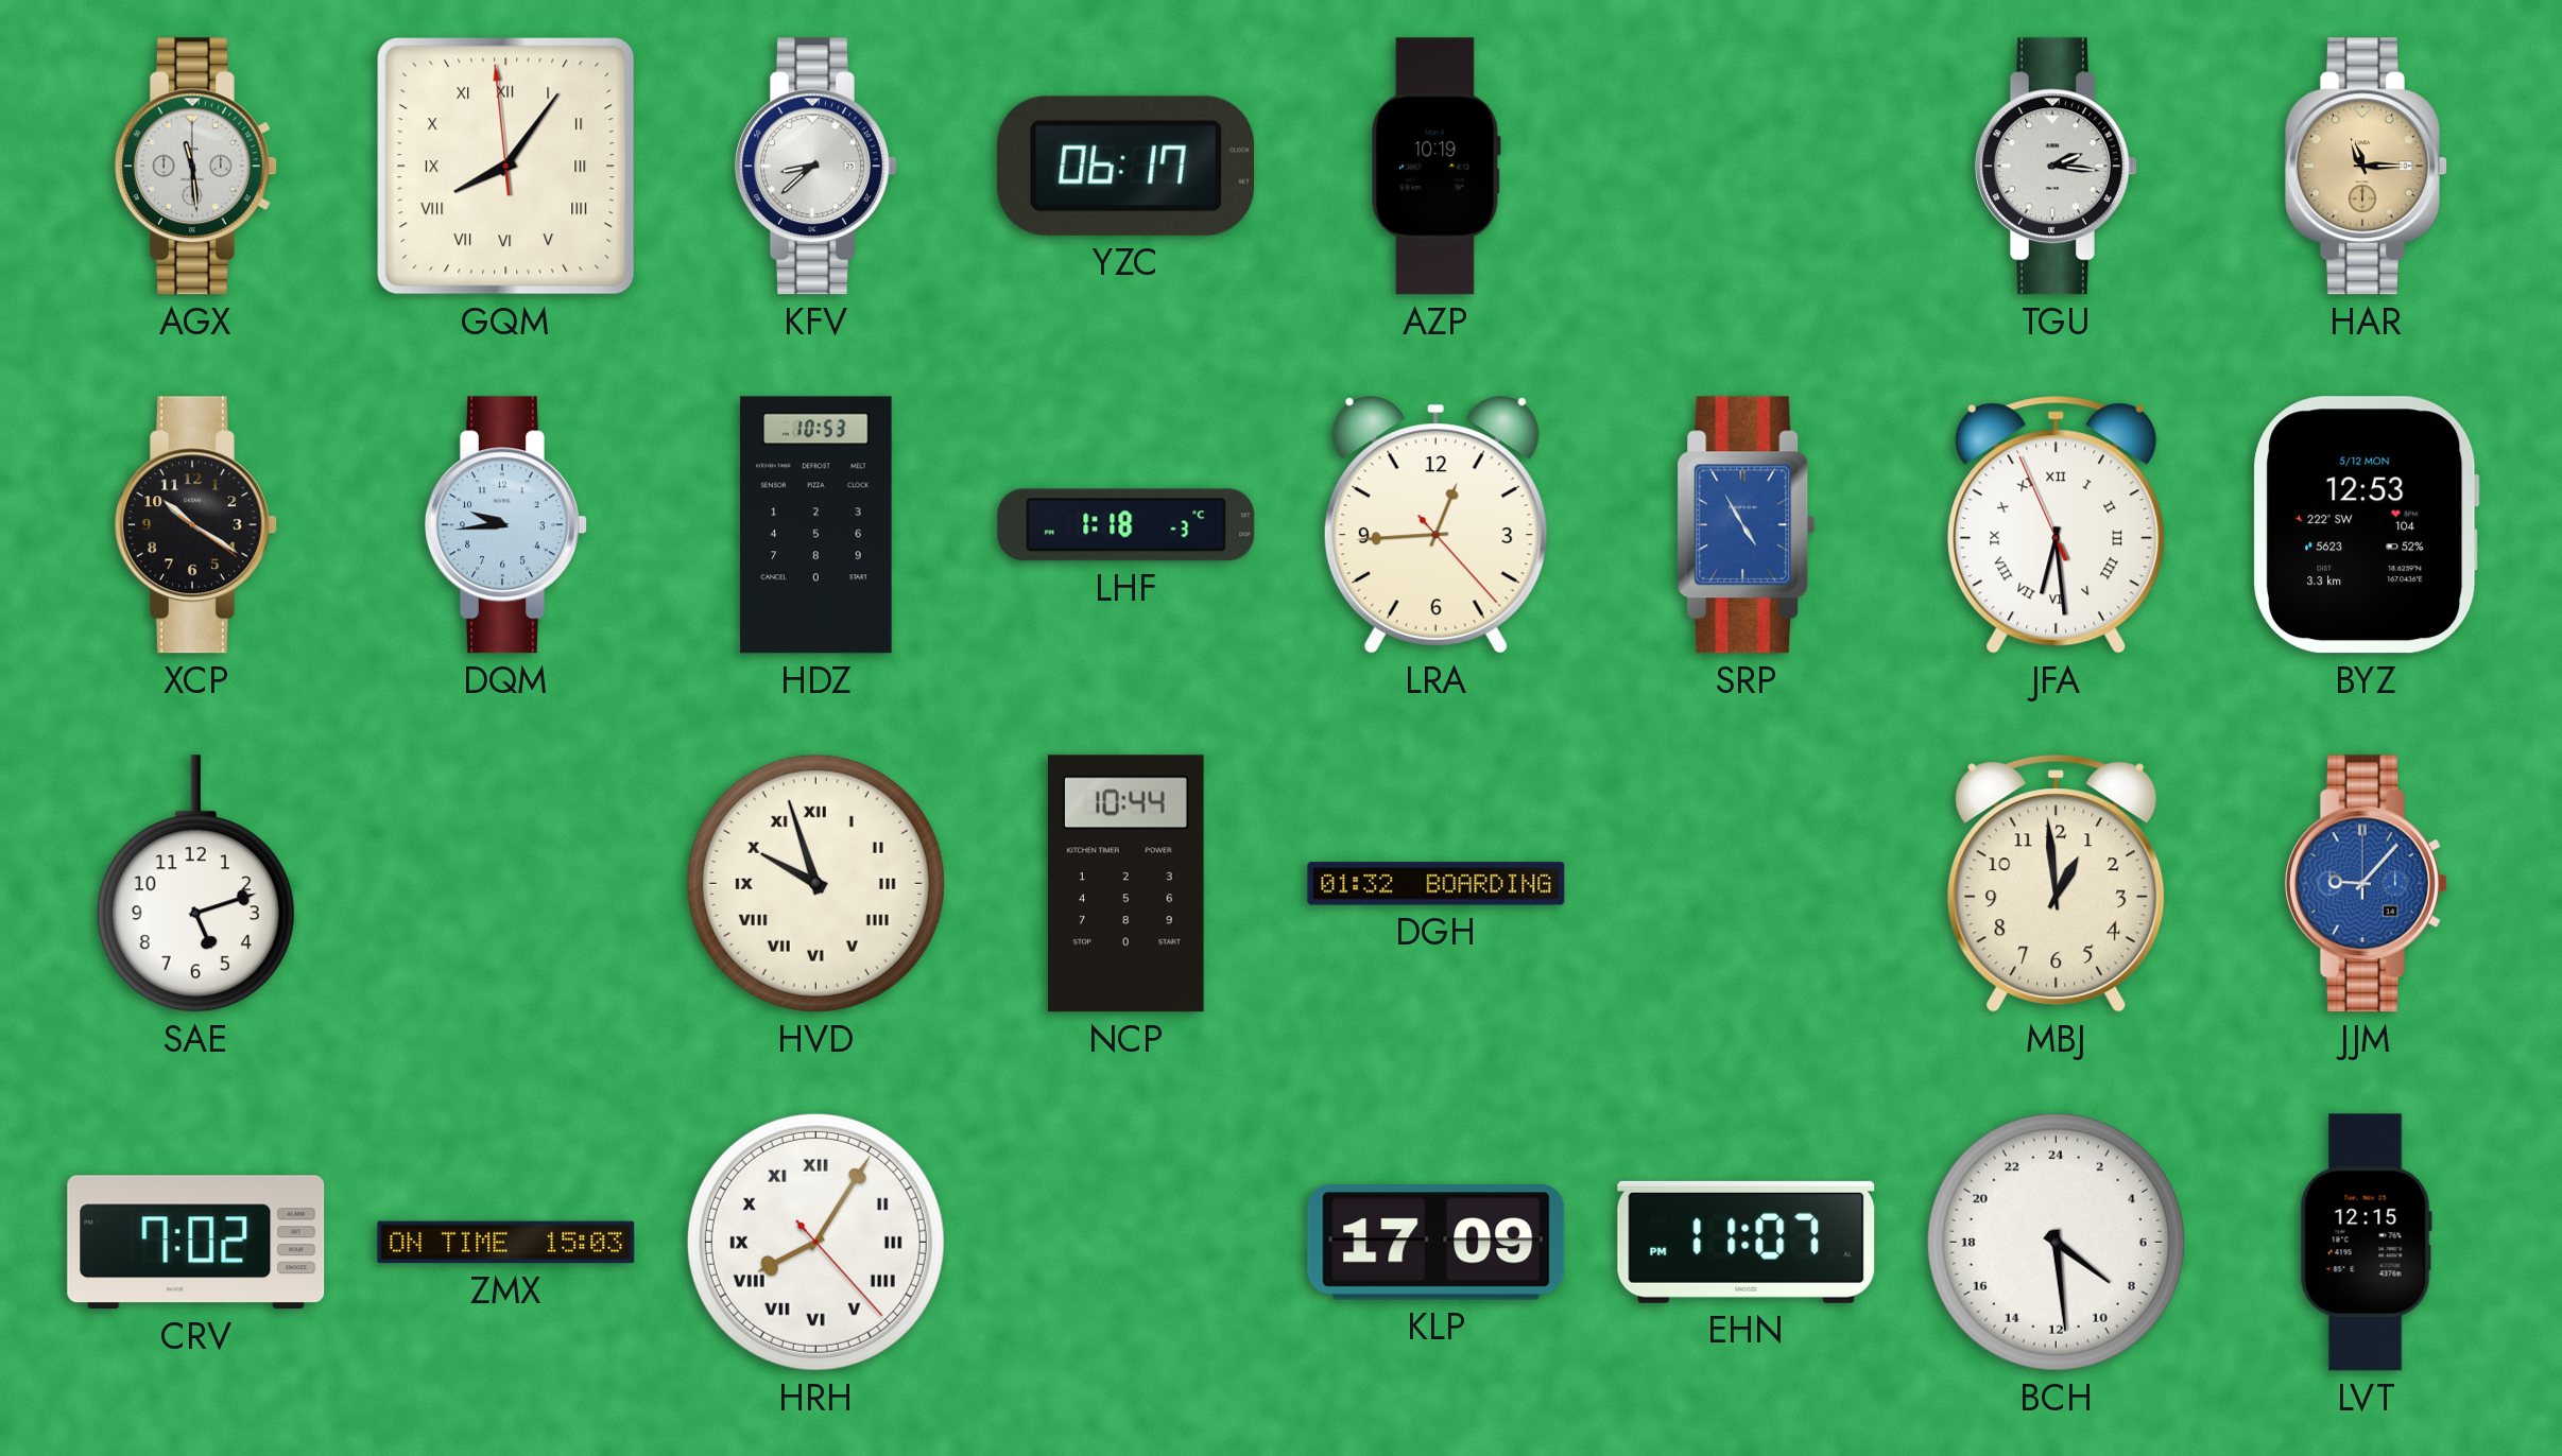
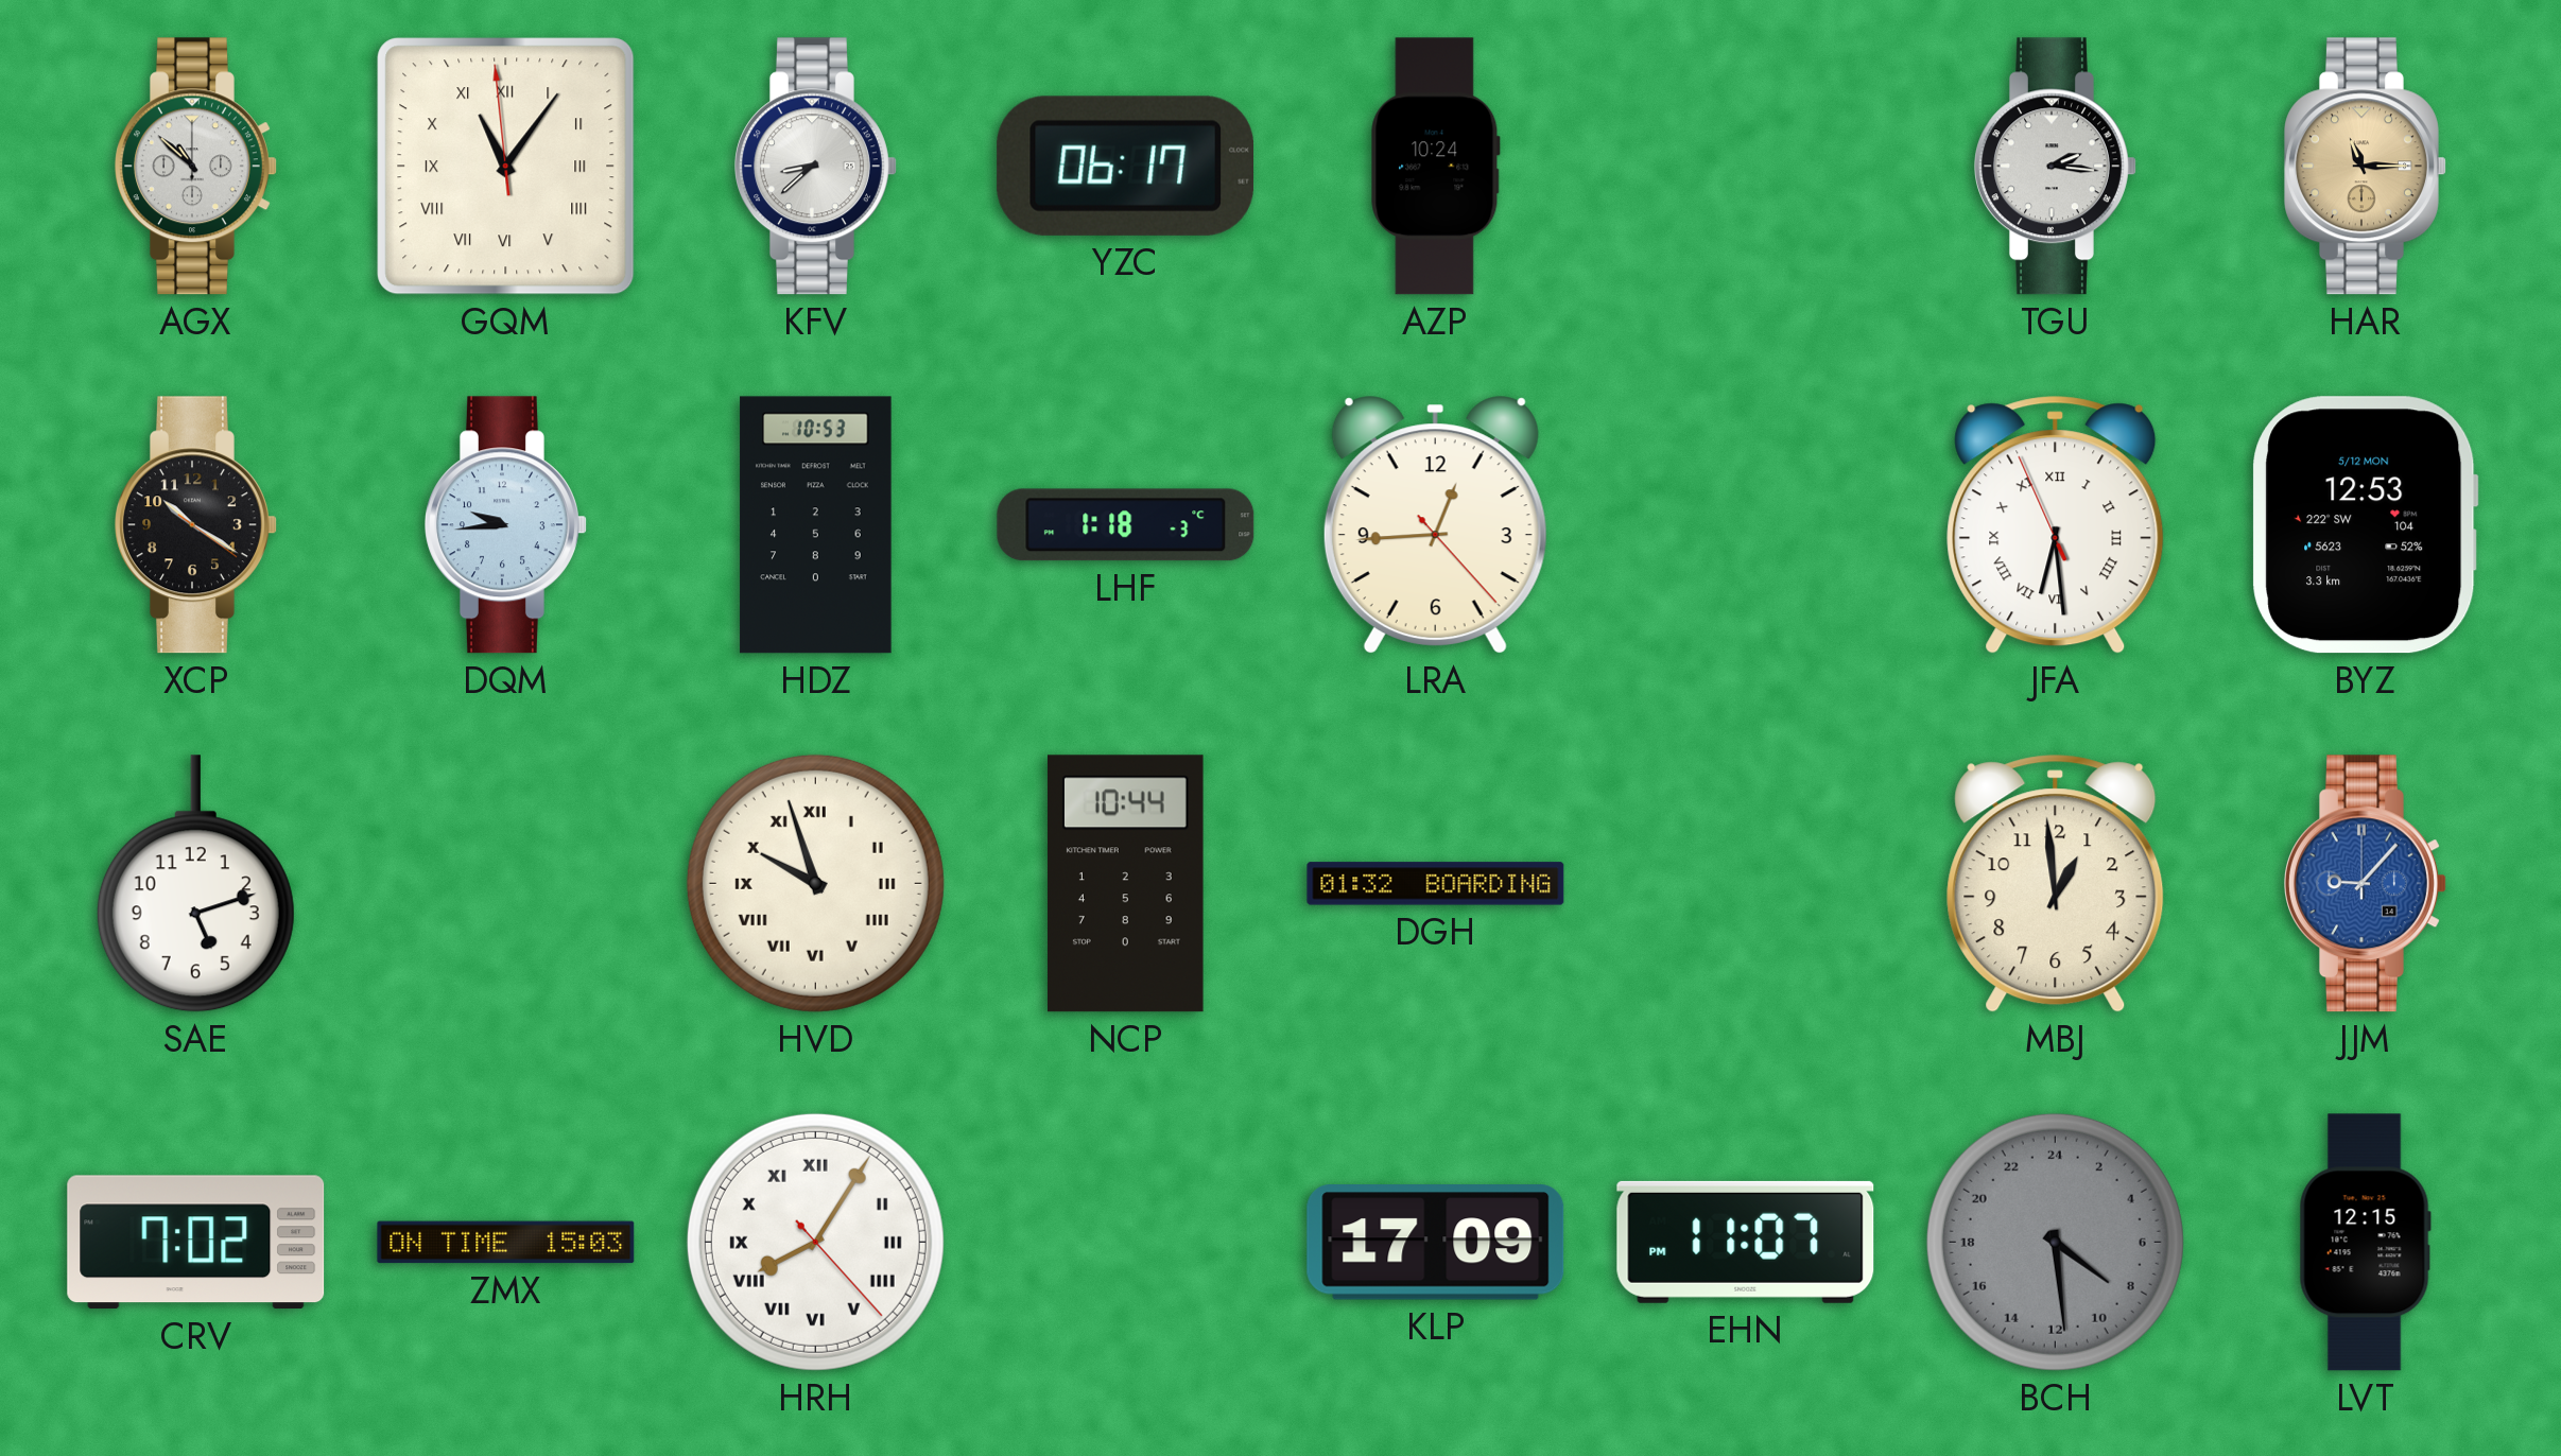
AGX: 11:29 -> 10:52 (196, 167)
GQM: 8:05 -> 11:05 (506, 167)
AZP: 10:19 -> 10:24 (1435, 167)
SRP: 4:55 -> none (1747, 525)
BCH dial: white -> grey (2055, 1242)
